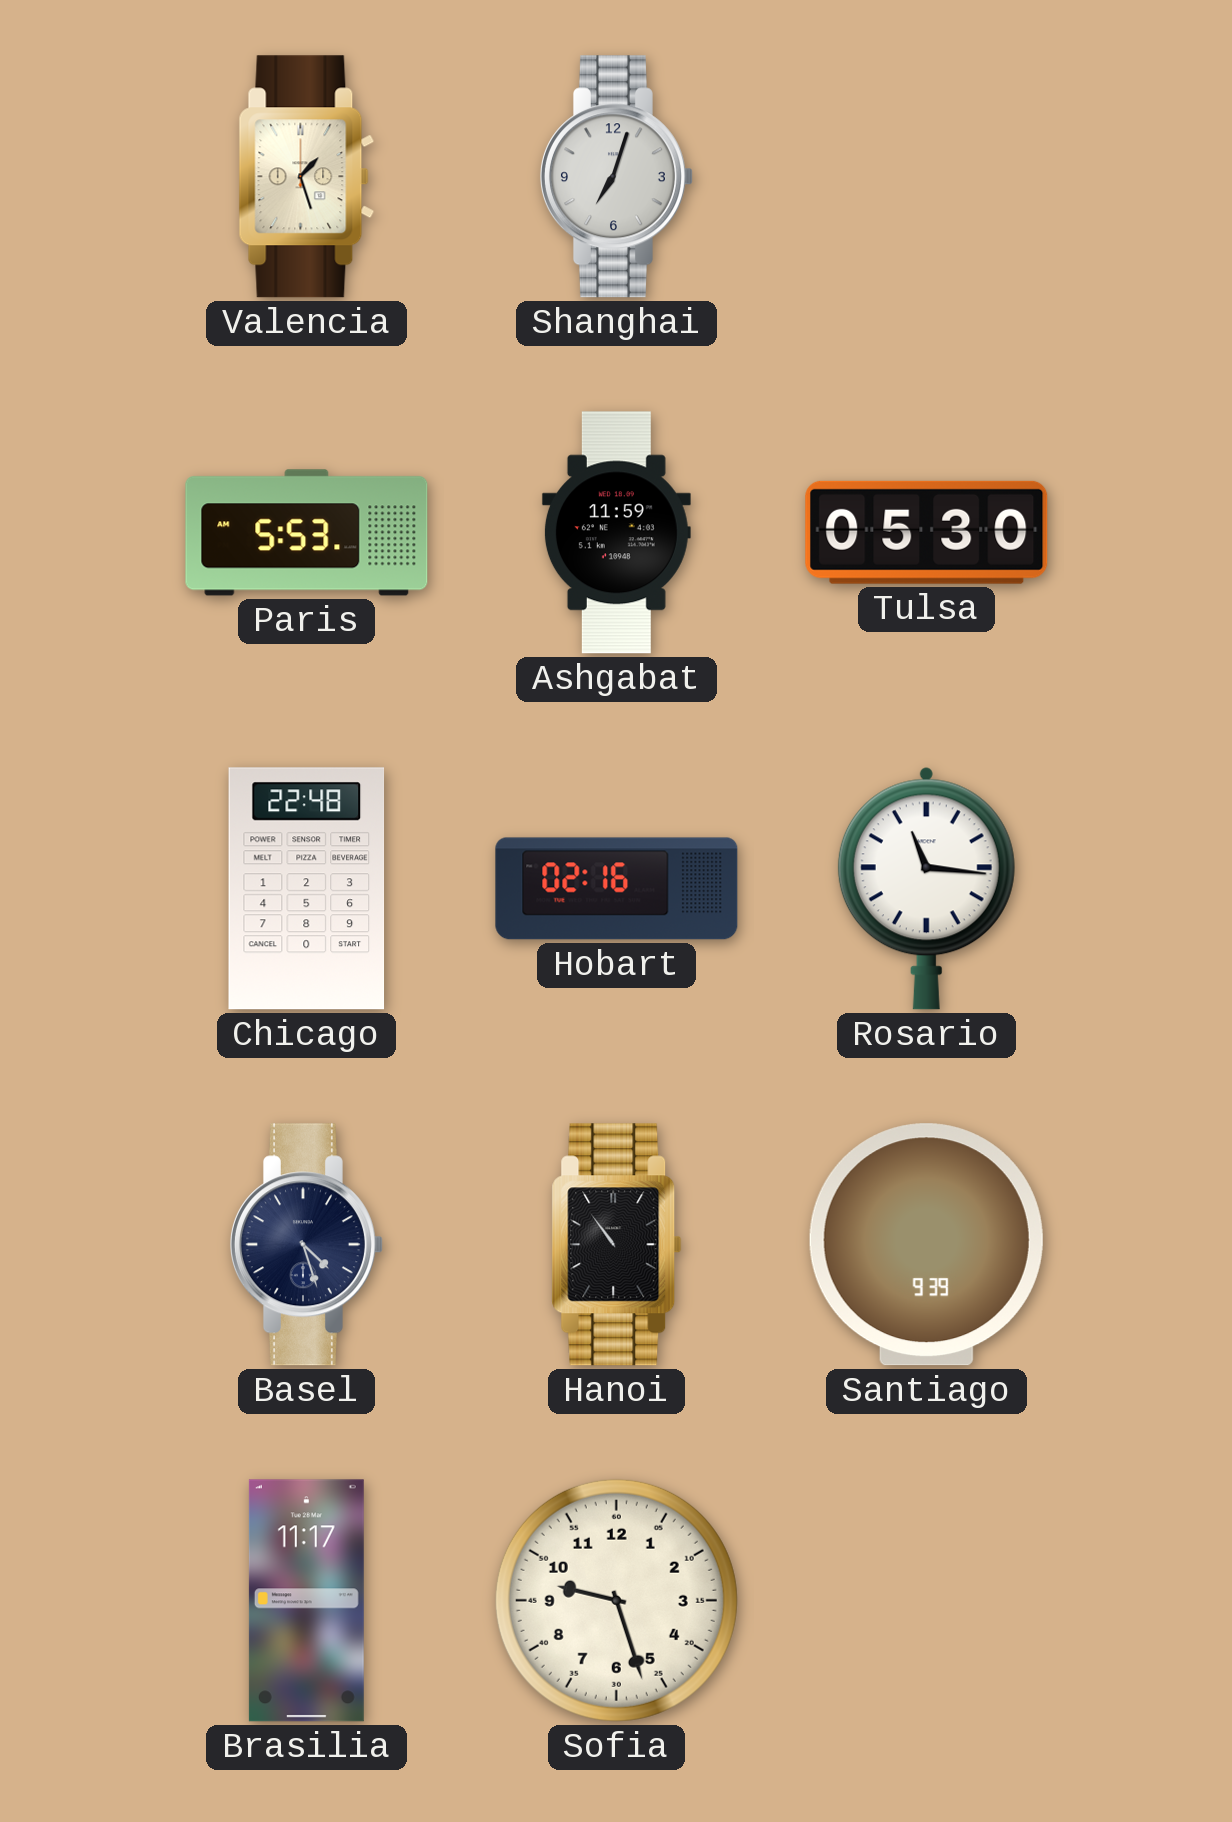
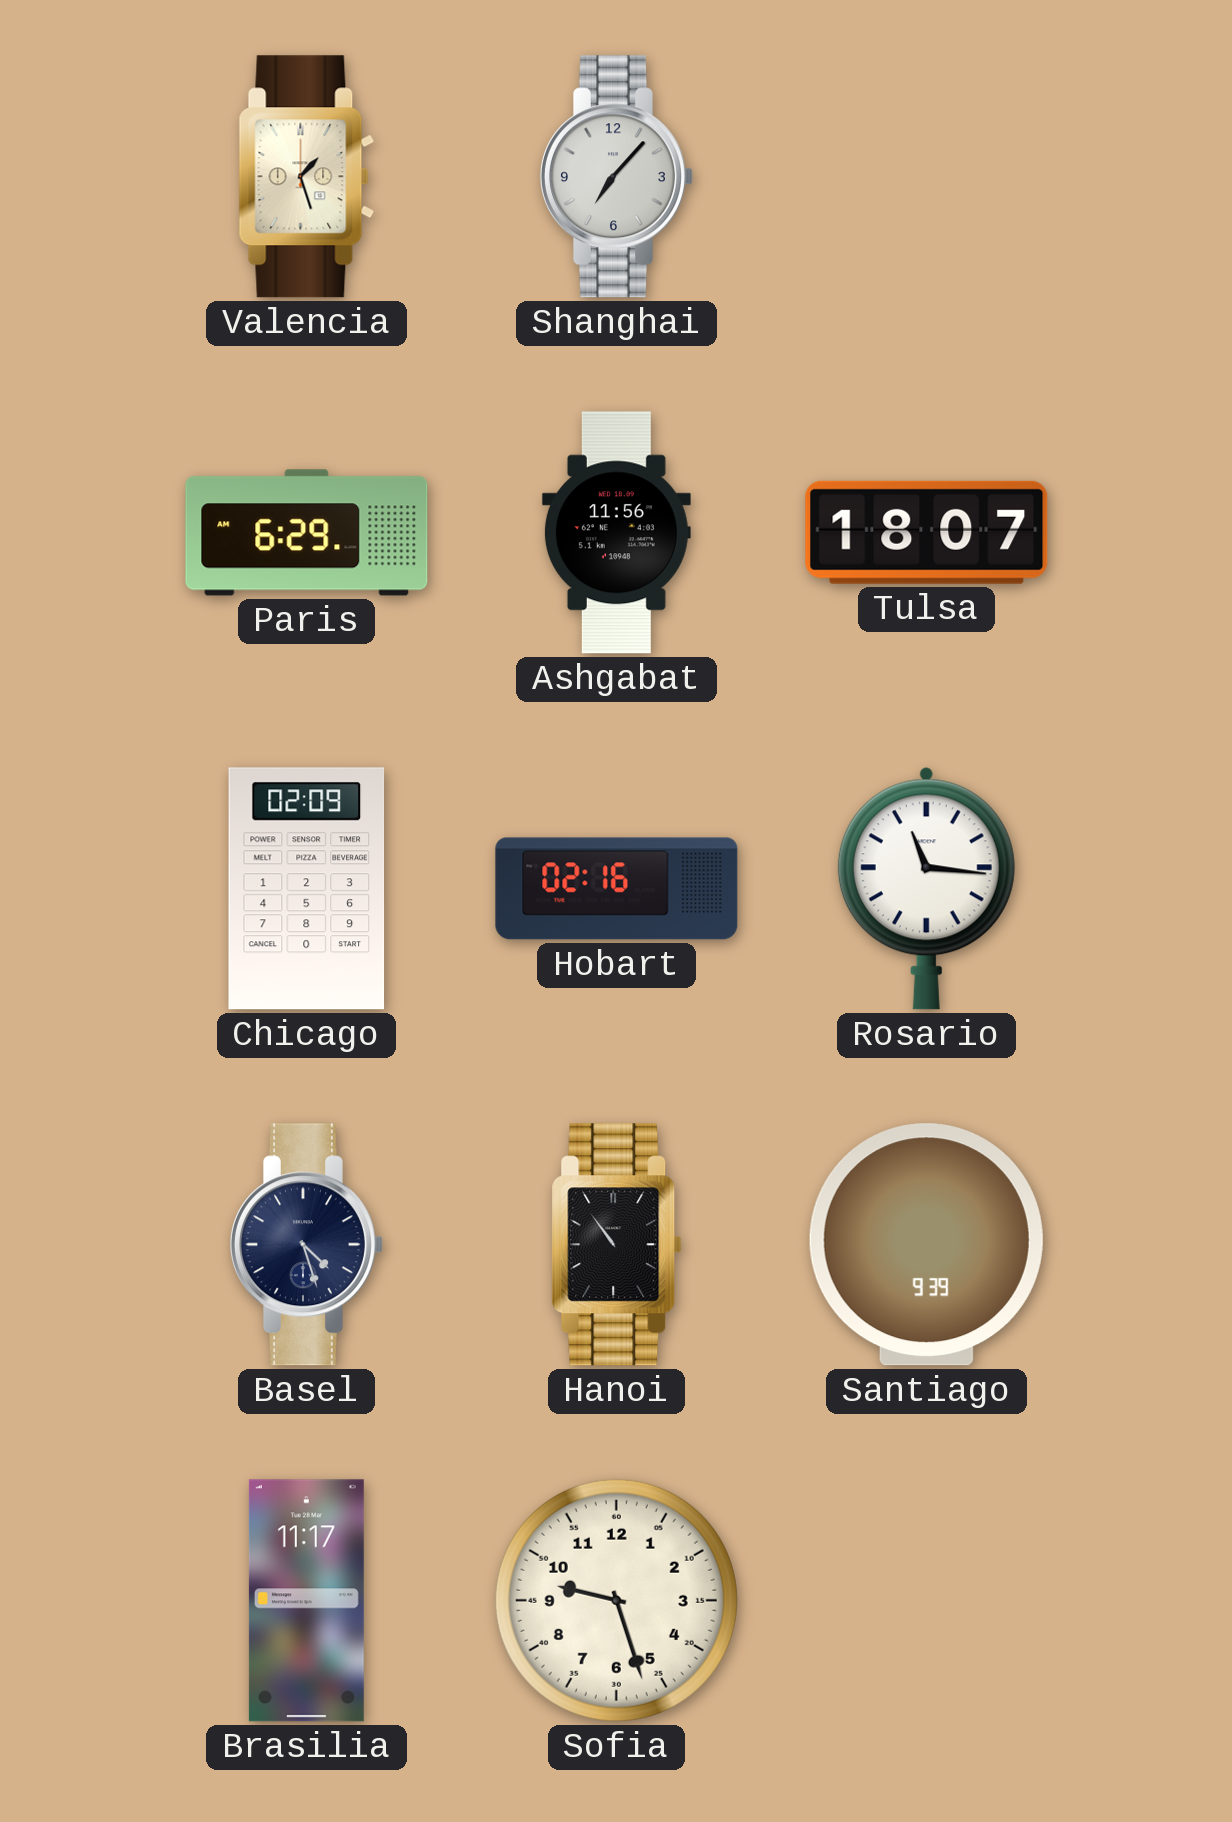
Shanghai: 7:03 -> 7:07 (616, 177)
Paris: 5:53 -> 6:29 (307, 533)
Ashgabat: 11:59 -> 11:56 (616, 533)
Tulsa: 05:30 -> 18:07 (927, 532)
Chicago: 22:48 -> 02:09 (307, 889)
